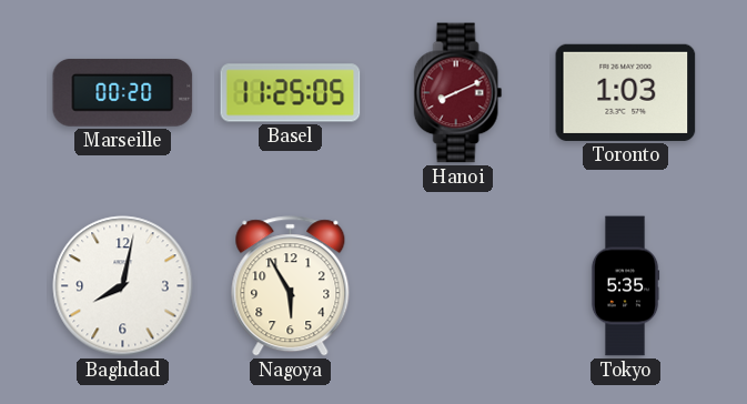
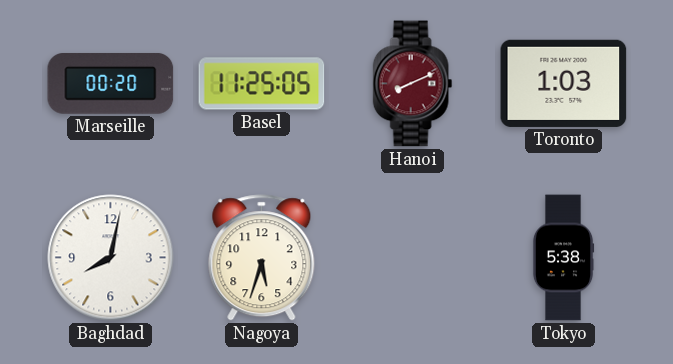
Nagoya: 5:55 -> 5:33 (262, 258)
Tokyo: 5:35 -> 5:38 (563, 258)
